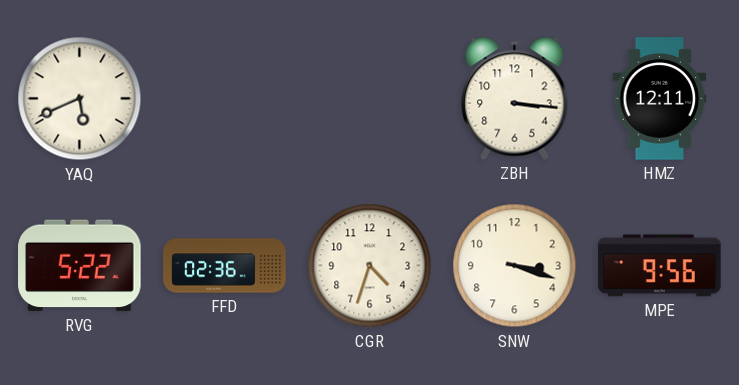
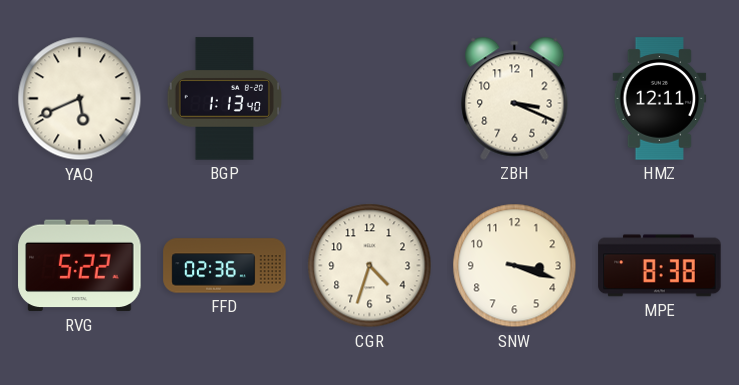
BGP: none -> 1:13 (224, 99)
ZBH: 3:16 -> 3:19 (515, 98)
MPE: 9:56 -> 8:38 (660, 266)
